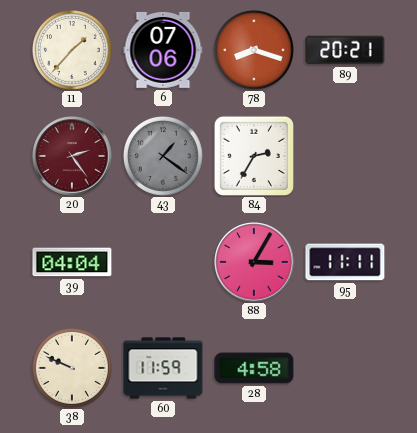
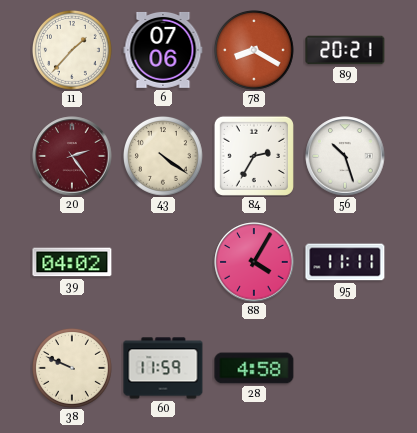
78: 8:18 -> 8:20 (255, 51)
43: 1:21 -> 4:21 (164, 157)
43 dial: grey -> cream (164, 157)
56: none -> 10:27 (345, 156)
39: 04:04 -> 04:02 (72, 262)
88: 3:05 -> 4:05 (254, 262)
